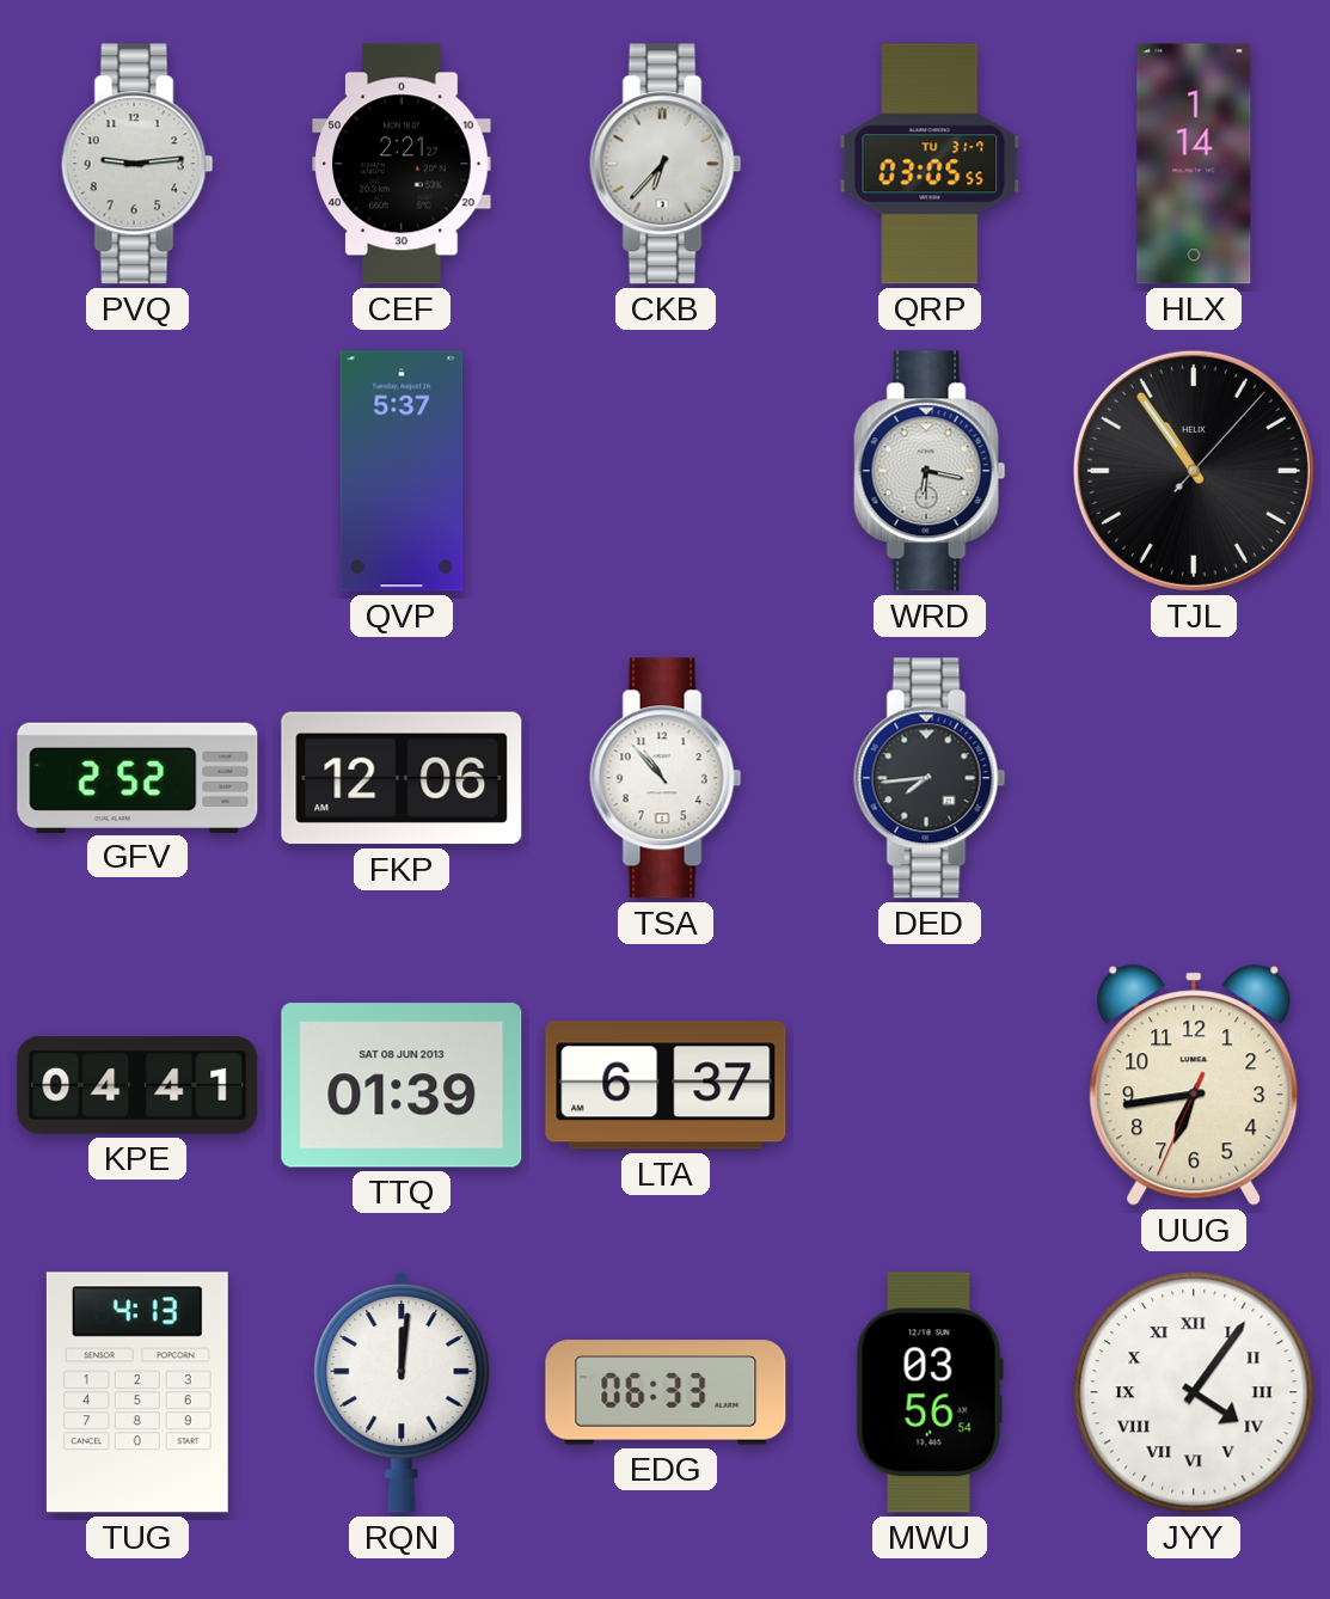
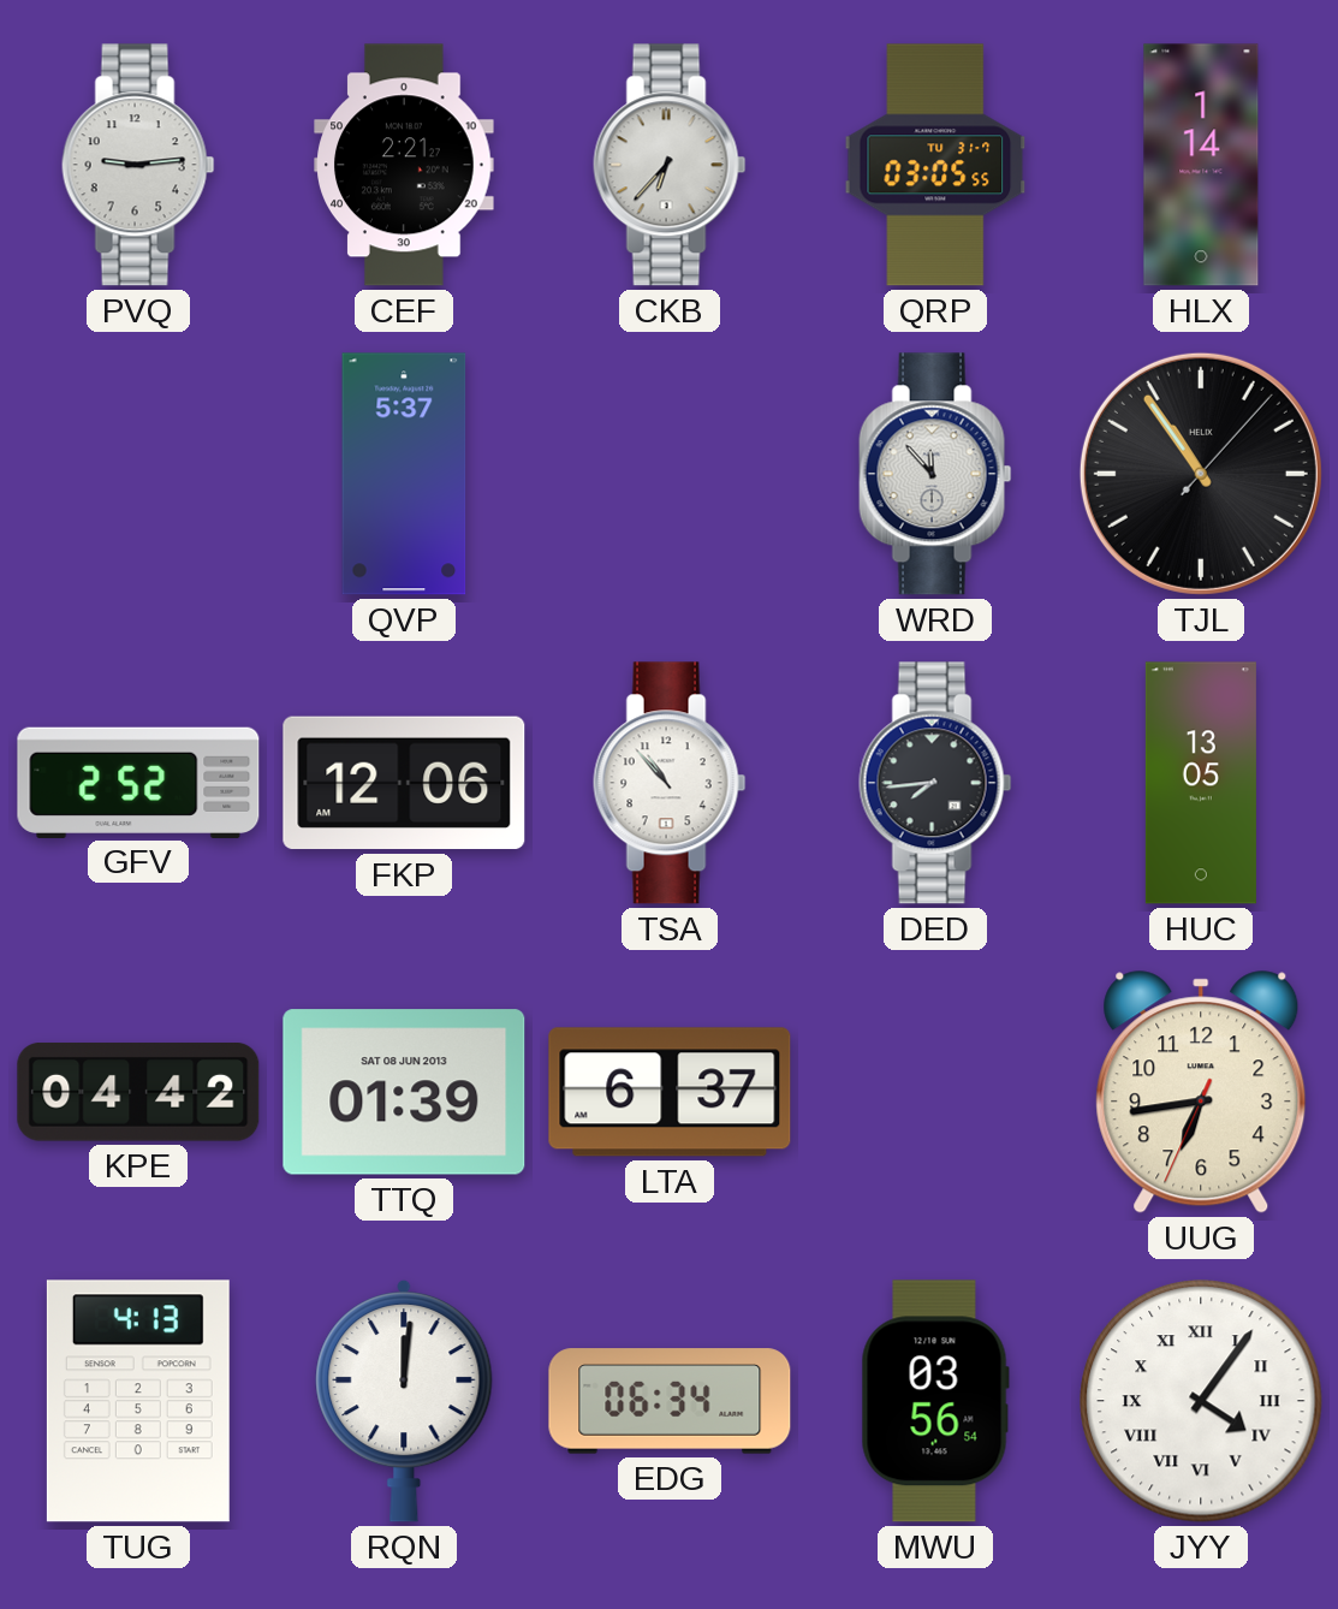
WRD: 6:17 -> 11:53 (935, 474)
HUC: none -> 13:05 (1201, 783)
KPE: 04:41 -> 04:42 (138, 1093)
EDG: 06:33 -> 06:34 (670, 1401)
